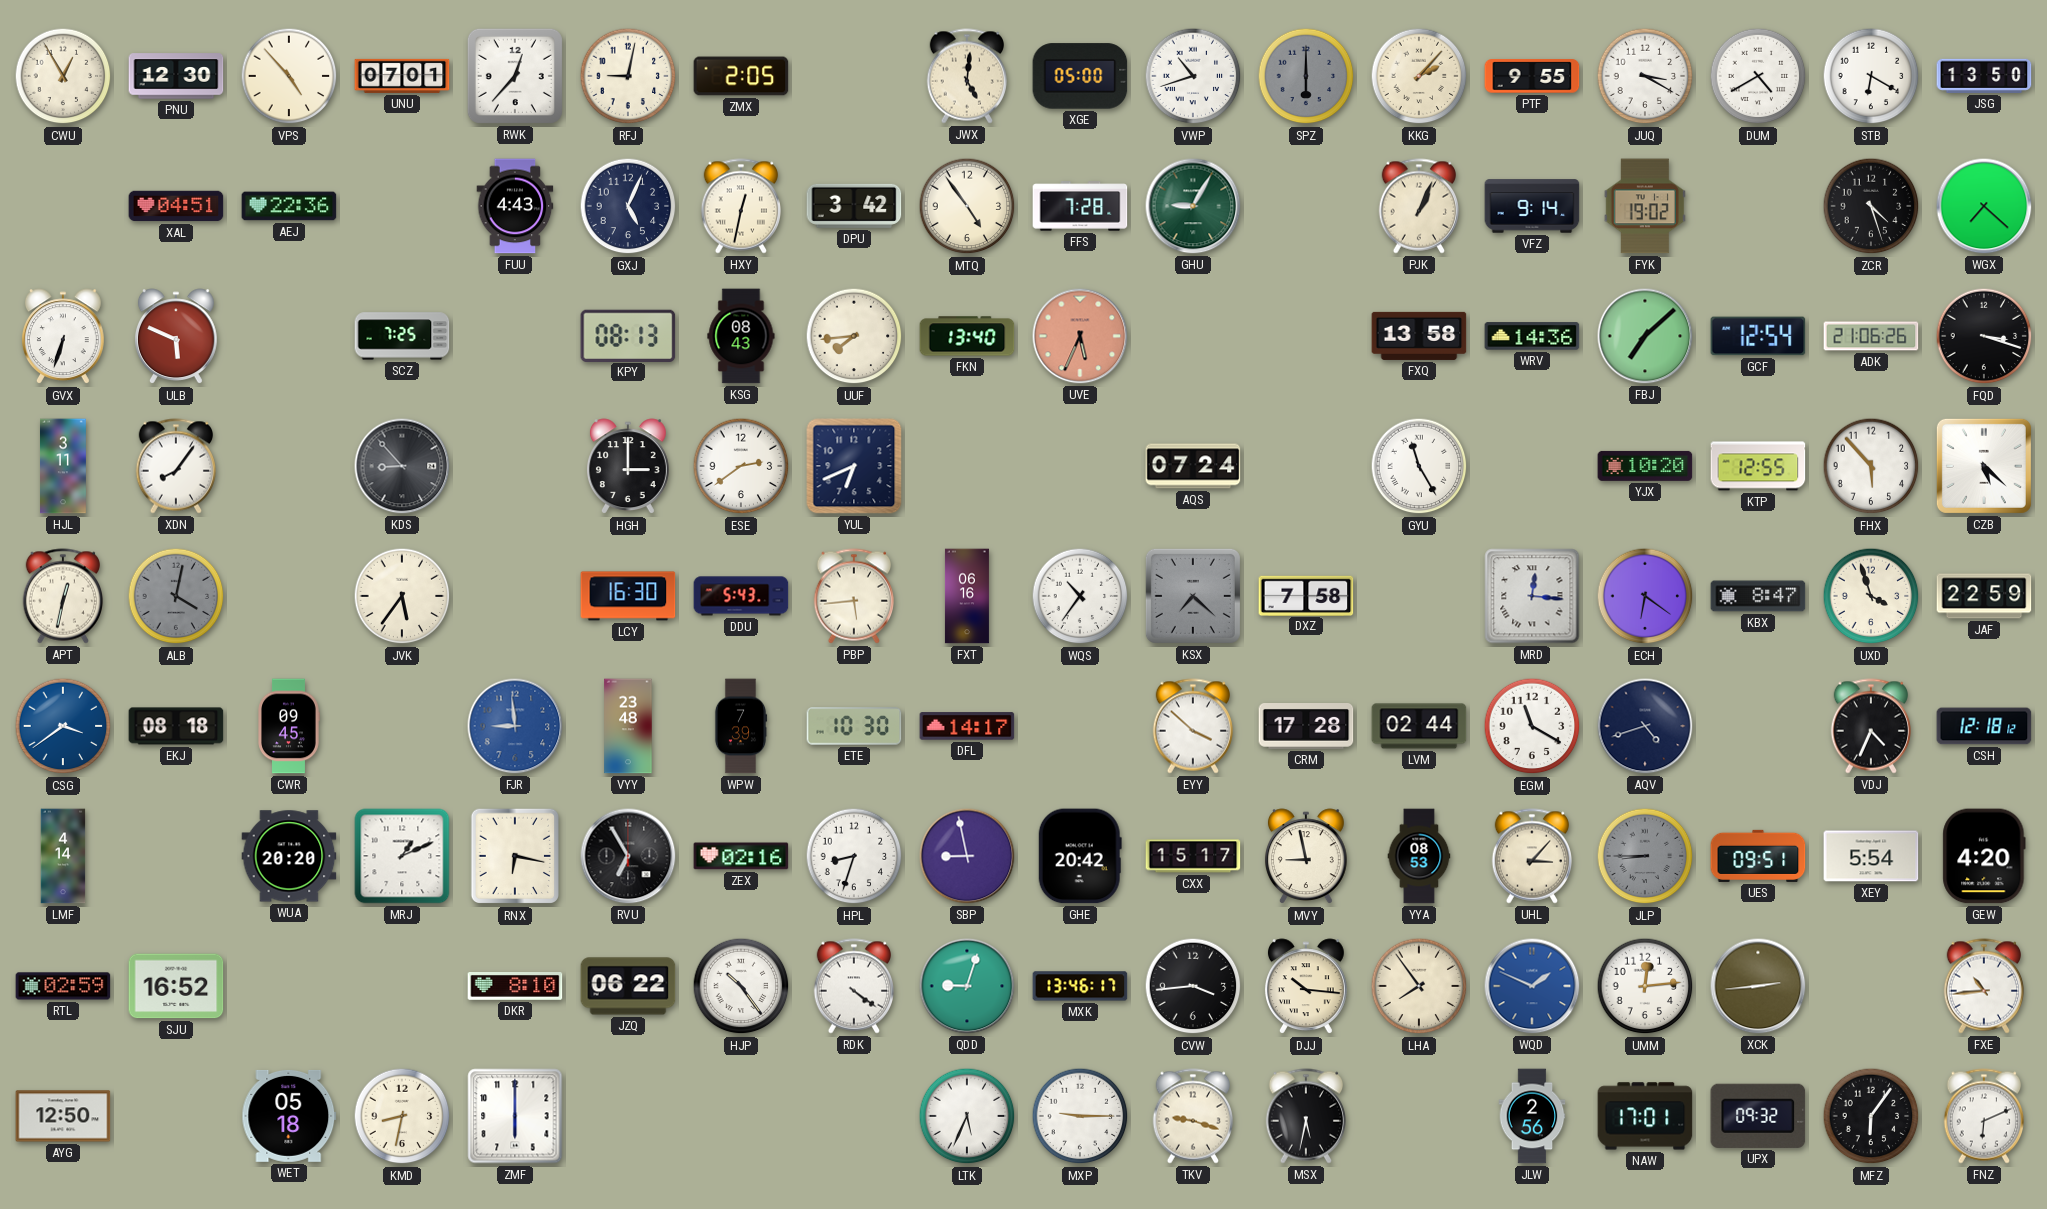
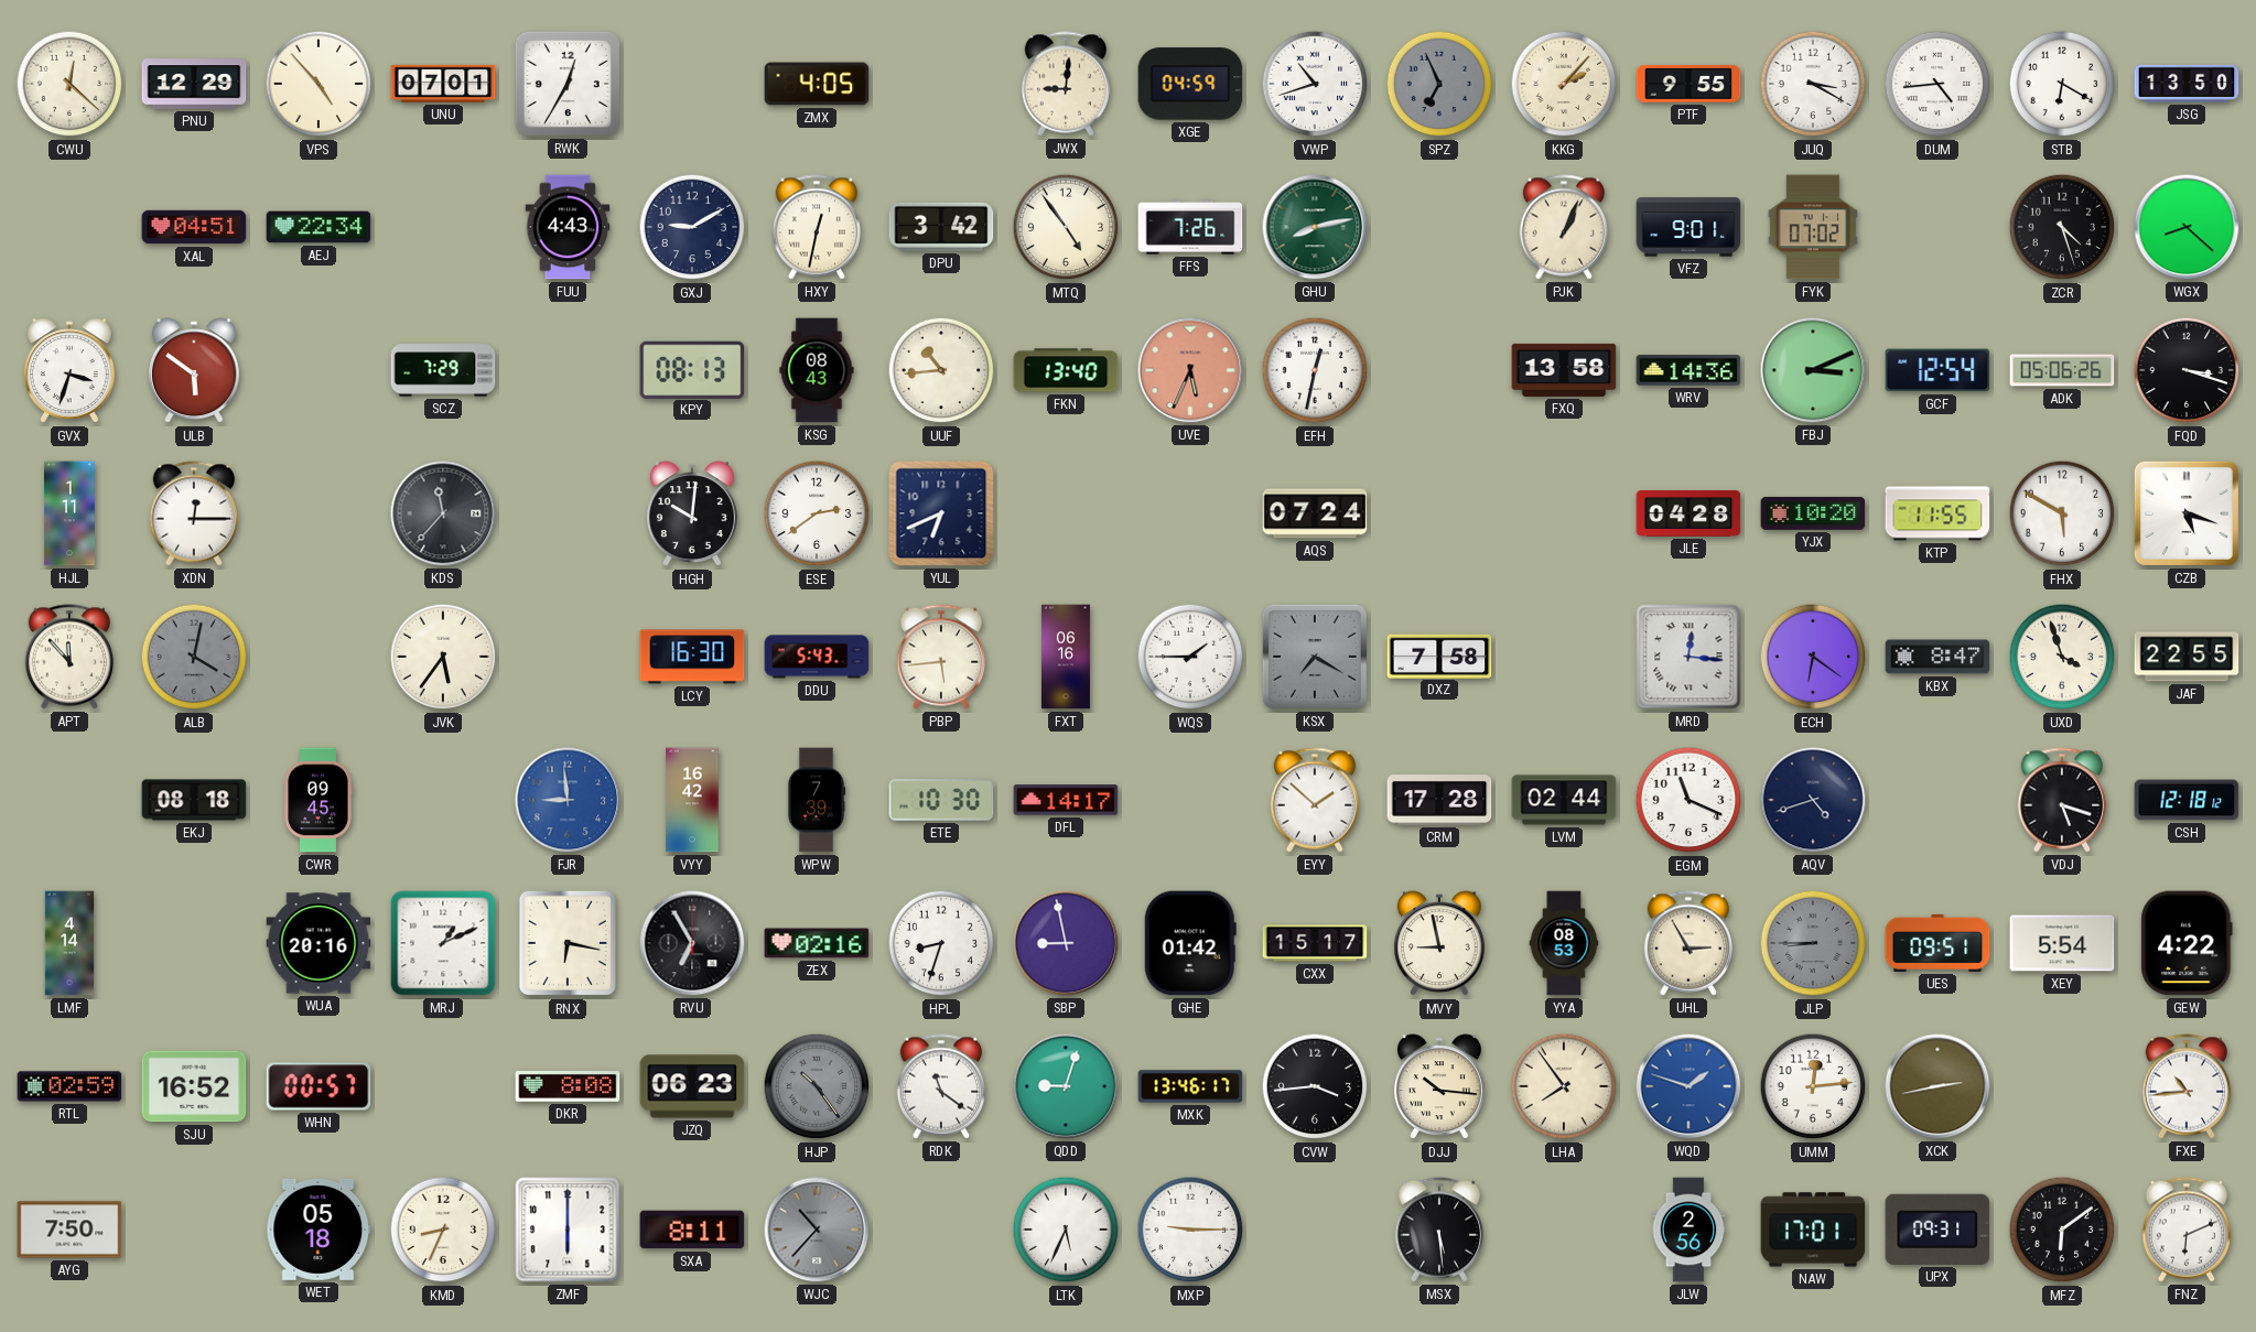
CWU: 12:55 -> 12:22 (69, 84)
PNU: 12:30 -> 12:29 (194, 84)
RWK: 12:37 -> 12:35 (568, 84)
RFJ: 9:02 -> none (628, 76)
ZMX: 2:05 -> 4:05 (817, 84)
JWX: 5:01 -> 9:01 (1065, 84)
XGE: 05:00 -> 04:59 (1190, 84)
SPZ: 6:00 -> 6:56 (1439, 84)
DUM: 4:40 -> 4:44 (1937, 84)
AEJ: 22:36 -> 22:34 (319, 227)
GXJ: 5:04 -> 9:10 (692, 227)
FFS: 7:28 -> 7:26 (1190, 227)
GHU: 9:05 -> 8:13 (1315, 227)
VFZ: 9:14 -> 9:01 (1688, 227)
FYK: 19:02 -> 07:02 (1813, 227)
WGX: 7:22 -> 8:22 (2187, 227)
GVX: 6:33 -> 3:33 (69, 371)
ULB: 5:49 -> 5:51 (194, 371)
SCZ: 7:25 -> 7:29 (443, 370)
UUF: 7:44 -> 10:44 (941, 370)
EFH: none -> 12:32 (1315, 370)
FBJ: 7:08 -> 3:11 (1813, 370)
ADK: 21:06 -> 05:06 (2062, 370)
HJL: 3:11 -> 1:11 (71, 513)
XDN: 8:06 -> 12:15 (193, 513)
KDS: 8:53 -> 11:37 (443, 513)
HGH: 3:00 -> 10:01 (692, 515)
GYU: 11:25 -> none (1419, 466)
JLE: none -> 04:28 (1688, 513)
KTP: 12:55 -> 11:55 (1937, 513)
FHX: 5:53 -> 5:50 (2062, 513)
CZB: 5:22 -> 5:18 (2187, 513)
APT: 12:32 -> 11:53 (68, 657)
WQS: 10:36 -> 1:45 (1190, 657)
KSX: 7:22 -> 7:20 (1315, 657)
JAF: 22:59 -> 22:55 (2187, 657)
CSG: 3:39 -> none (63, 726)
VYY: 23:48 -> 16:42 (692, 800)
EYY: 3:52 -> 1:52 (1314, 800)
EGM: 11:20 -> 11:19 (1688, 800)
VDJ: 4:34 -> 5:18 (2061, 800)
WUA: 20:20 -> 20:16 (319, 943)
GHE: 20:42 -> 01:42 (1190, 943)
UHL: 3:07 -> 2:55 (1687, 943)
GEW: 4:20 -> 4:22 (2187, 943)
WHN: none -> 00:57 (319, 1086)
DKR: 8:10 -> 8:08 (568, 1087)
JZQ: 06:22 -> 06:23 (692, 1086)
HJP dial: white -> grey (817, 1086)
RDK: 4:21 -> 11:21 (940, 1086)
WQD: 1:49 -> 1:48 (1688, 1086)
XCK: 2:44 -> 2:43 (1937, 1086)
AYG: 12:50 -> 7:50 (69, 1230)
KMD: 8:32 -> 8:34 (443, 1230)
SXA: none -> 8:11 (692, 1230)
WJC: none -> 10:37 (817, 1230)
TKV: 9:18 -> none (1192, 1116)
MSX: 5:32 -> 5:29 (1438, 1230)
UPX: 09:32 -> 09:31 (1937, 1230)
MFZ: 6:06 -> 6:09 (2062, 1230)
